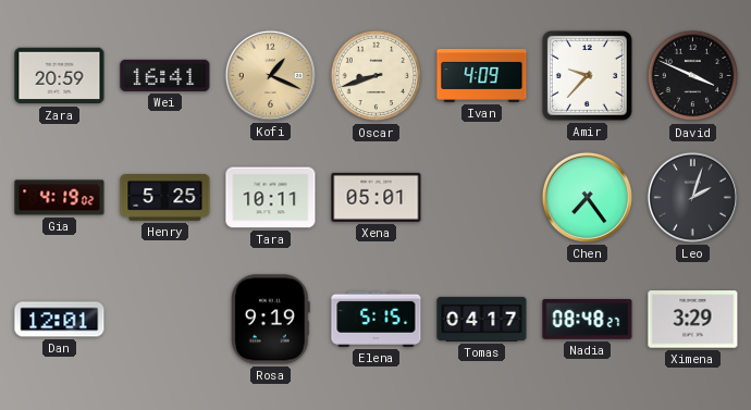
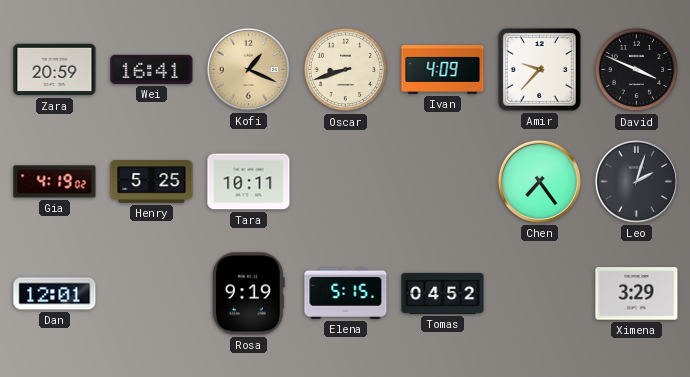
Xena: 05:01 -> none (377, 197)
Tomas: 04:17 -> 04:52 (443, 293)
Nadia: 08:48 -> none (588, 320)
